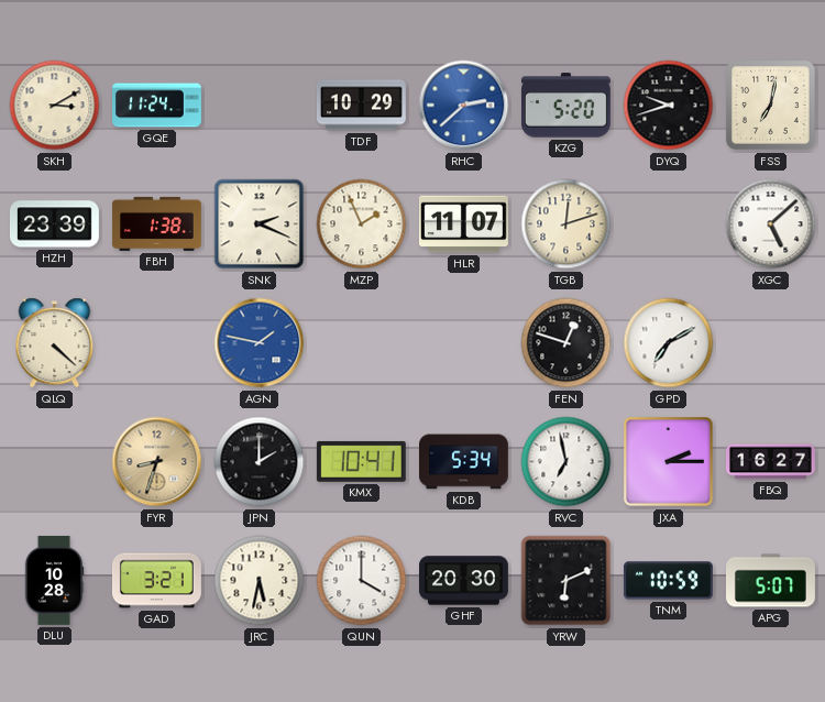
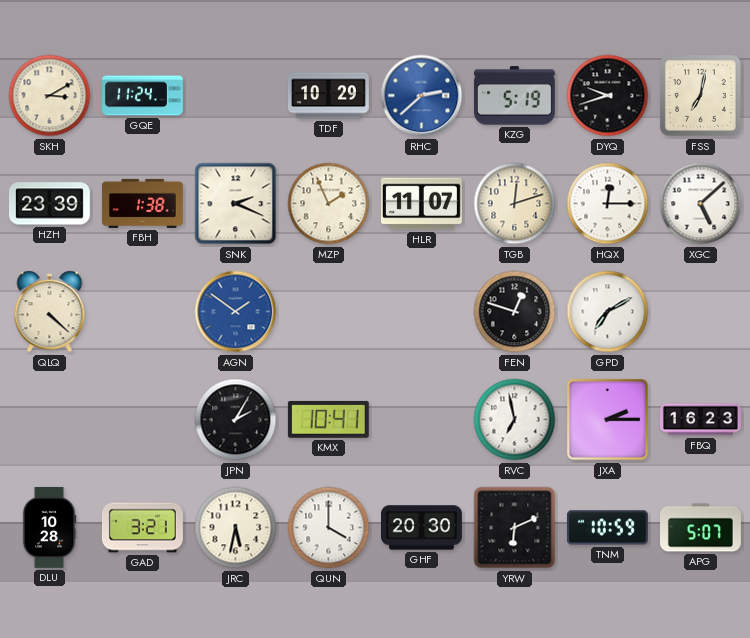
KZG: 5:20 -> 5:19 (514, 96)
HQX: none -> 12:15 (608, 204)
AGN: 1:47 -> 1:51 (236, 312)
FYR: 8:33 -> none (157, 462)
JPN: 2:00 -> 2:05 (236, 420)
KDB: 5:34 -> none (464, 462)
FBQ: 16:27 -> 16:23 (701, 420)
